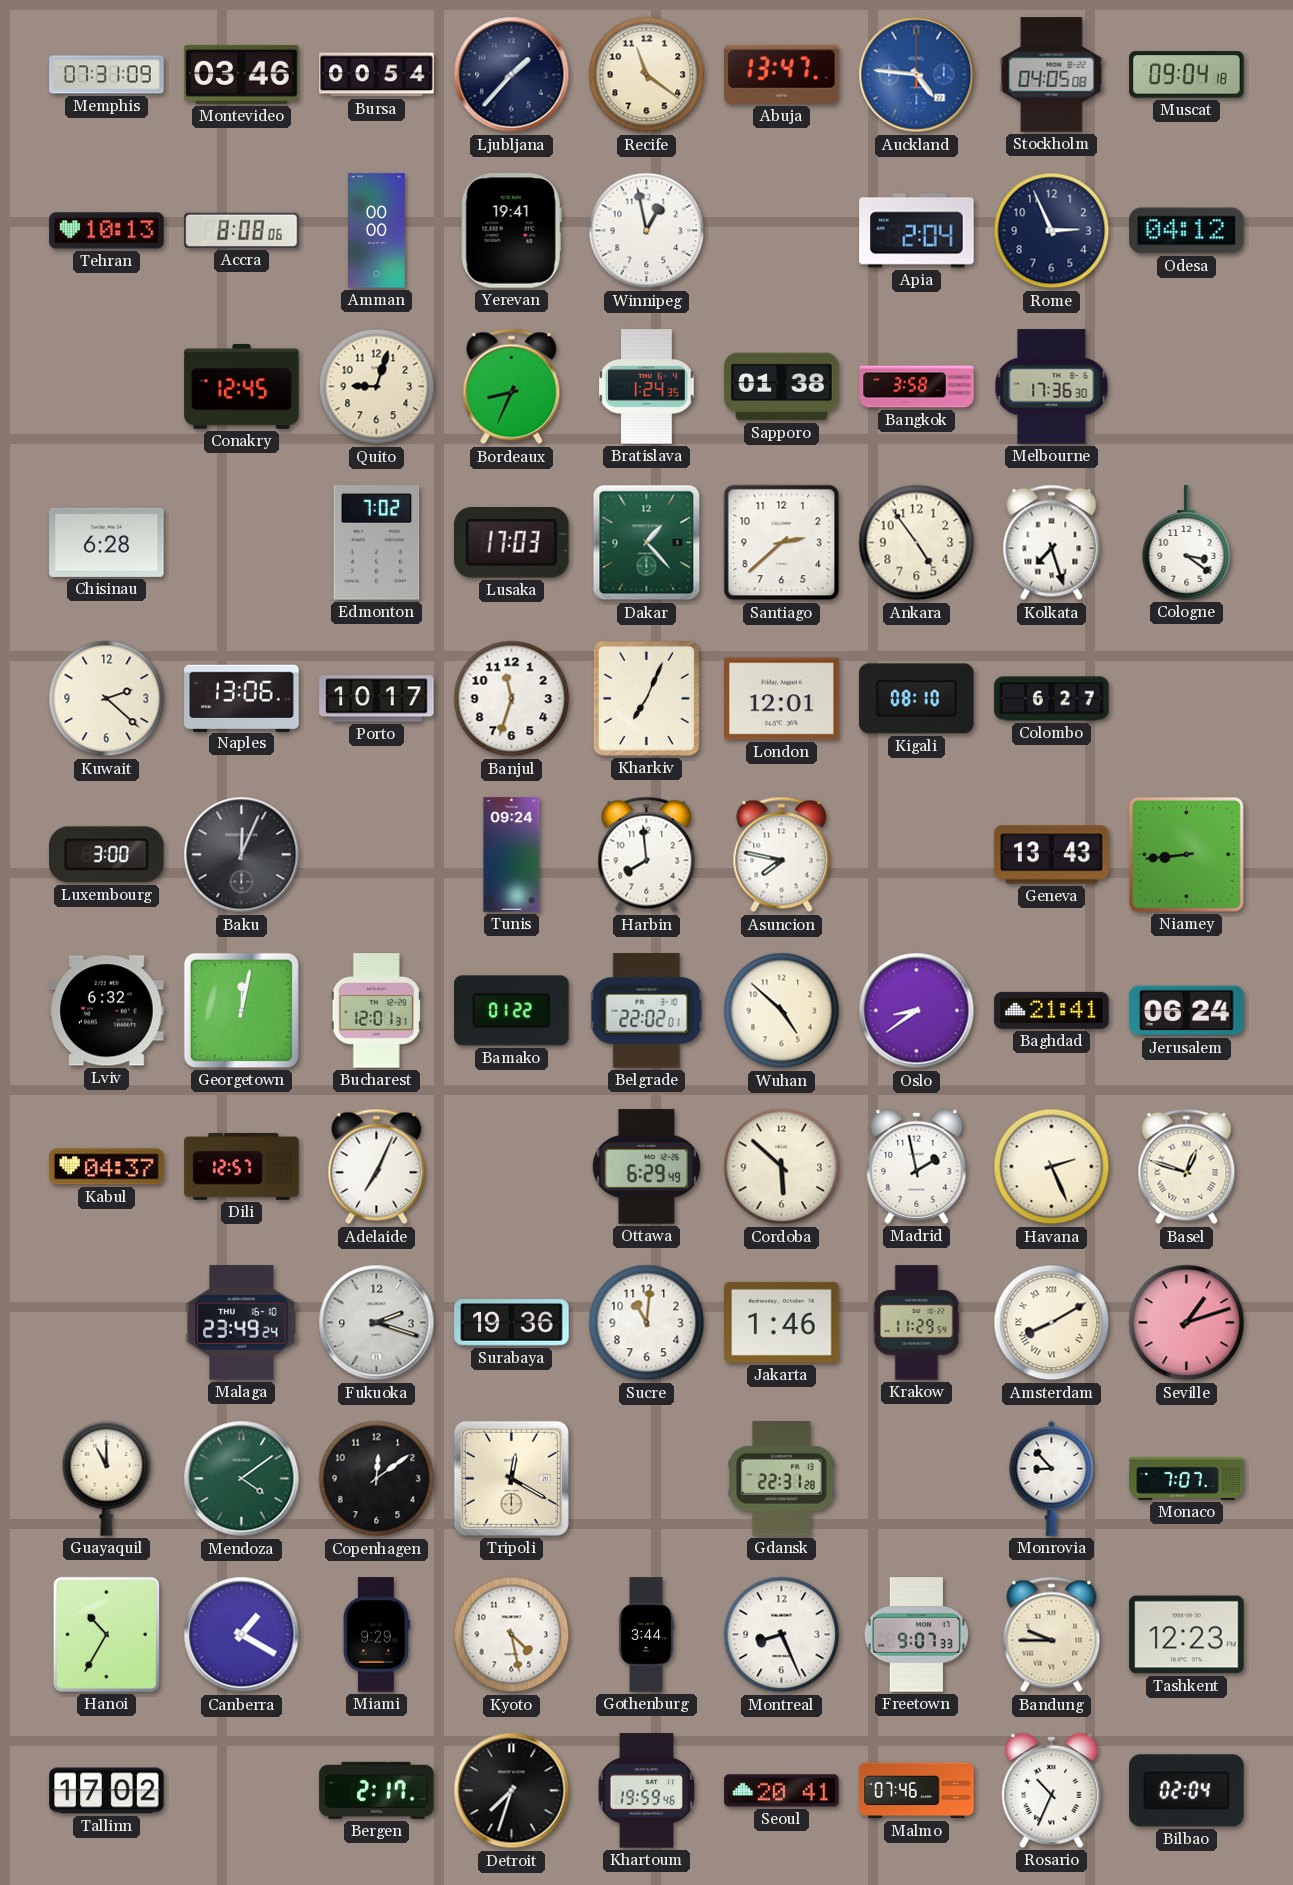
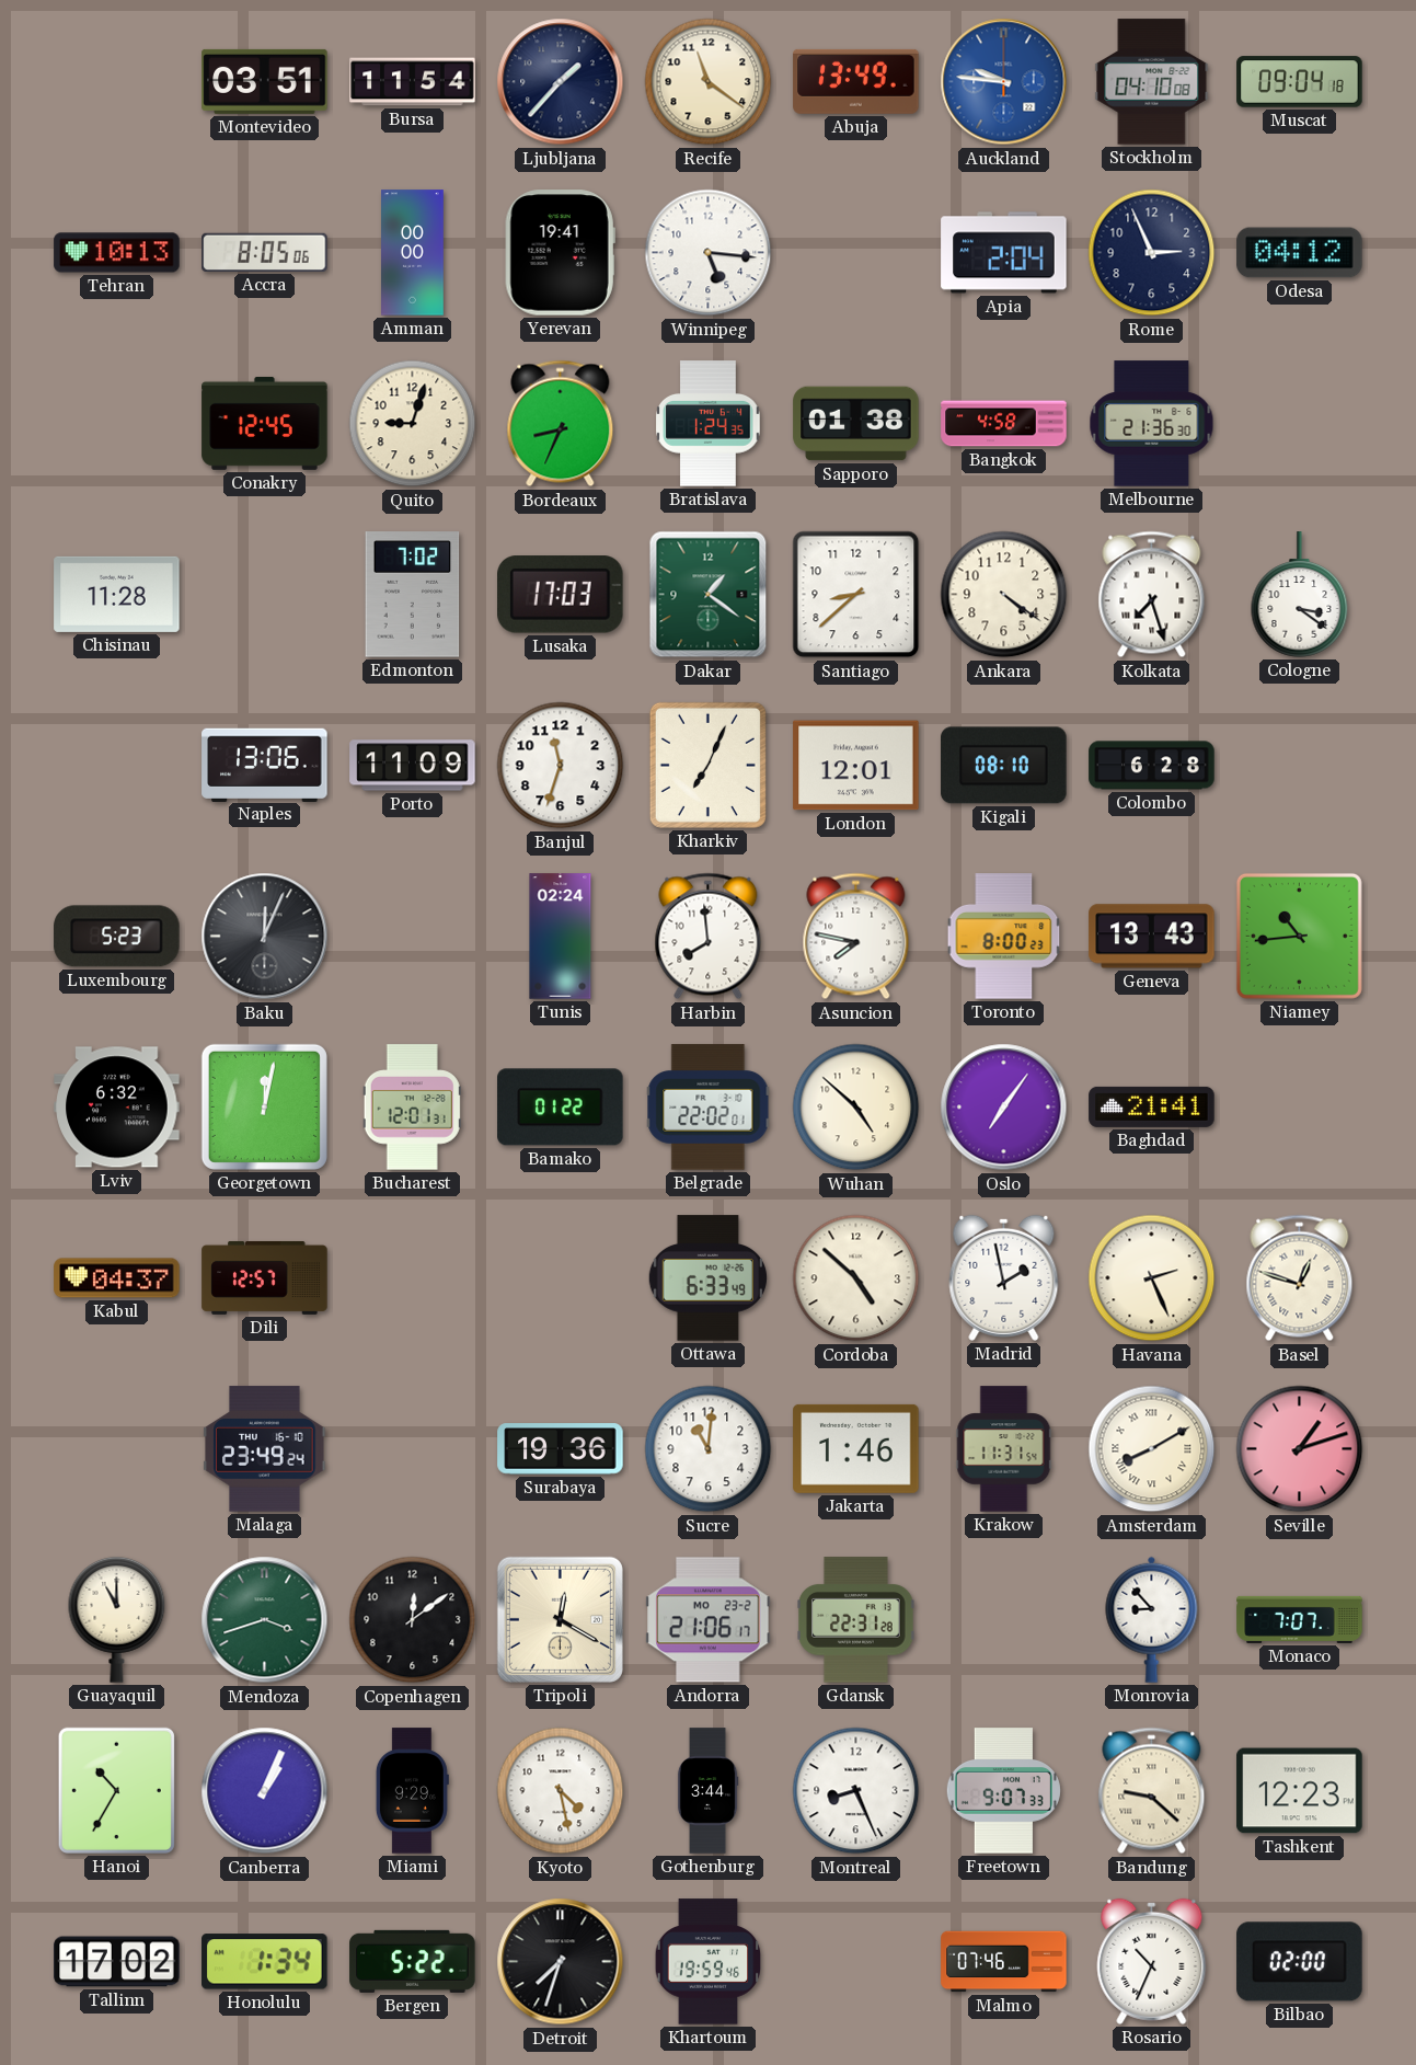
Memphis: 07:31 -> none (107, 75)
Montevideo: 03:46 -> 03:51 (265, 81)
Bursa: 00:54 -> 11:54 (413, 82)
Abuja: 13:47 -> 13:49 (856, 81)
Auckland: 4:46 -> 9:46 (1004, 82)
Stockholm: 04:05 -> 04:10 (1152, 82)
Accra: 8:08 -> 8:05 (265, 252)
Winnipeg: 12:58 -> 5:16 (709, 253)
Bangkok: 3:58 -> 4:58 (1004, 424)
Melbourne: 17:36 -> 21:36 (1152, 424)
Chisinau: 6:28 -> 11:28 (117, 594)
Dakar: 1:23 -> 1:21 (709, 595)
Santiago: 2:38 -> 8:38 (856, 595)
Ankara: 4:54 -> 4:21 (1004, 595)
Kuwait: 2:22 -> none (107, 699)
Porto: 10:17 -> 11:09 (413, 766)
Colombo: 6:27 -> 6:28 (1152, 766)
Luxembourg: 3:00 -> 5:23 (117, 937)
Tunis: 09:24 -> 02:24 (561, 937)
Toronto: none -> 8:00 (1004, 937)
Niamey: 8:44 -> 10:44 (1299, 936)
Oslo: 8:39 -> 7:06 (1004, 1108)
Jerusalem: 06:24 -> none (1187, 1011)
Adelaide: 7:04 -> none (377, 1167)
Ottawa: 6:29 -> 6:33 (707, 1278)
Cordoba: 5:52 -> 4:52 (856, 1278)
Fukuoka: 2:18 -> none (377, 1323)
Krakow: 11:29 -> 11:31 (1004, 1449)
Mendoza: 4:09 -> 3:42 (265, 1620)
Andorra: none -> 21:06 (709, 1620)
Canberra: 1:20 -> 1:04 (265, 1791)
Bandung: 9:45 -> 9:22 (1152, 1791)
Honolulu: none -> 1:34 (265, 1962)
Bergen: 2:17 -> 5:22 (413, 1961)
Seoul: 20:41 -> none (782, 1791)
Bilbao: 02:04 -> 02:00 (1300, 1962)
